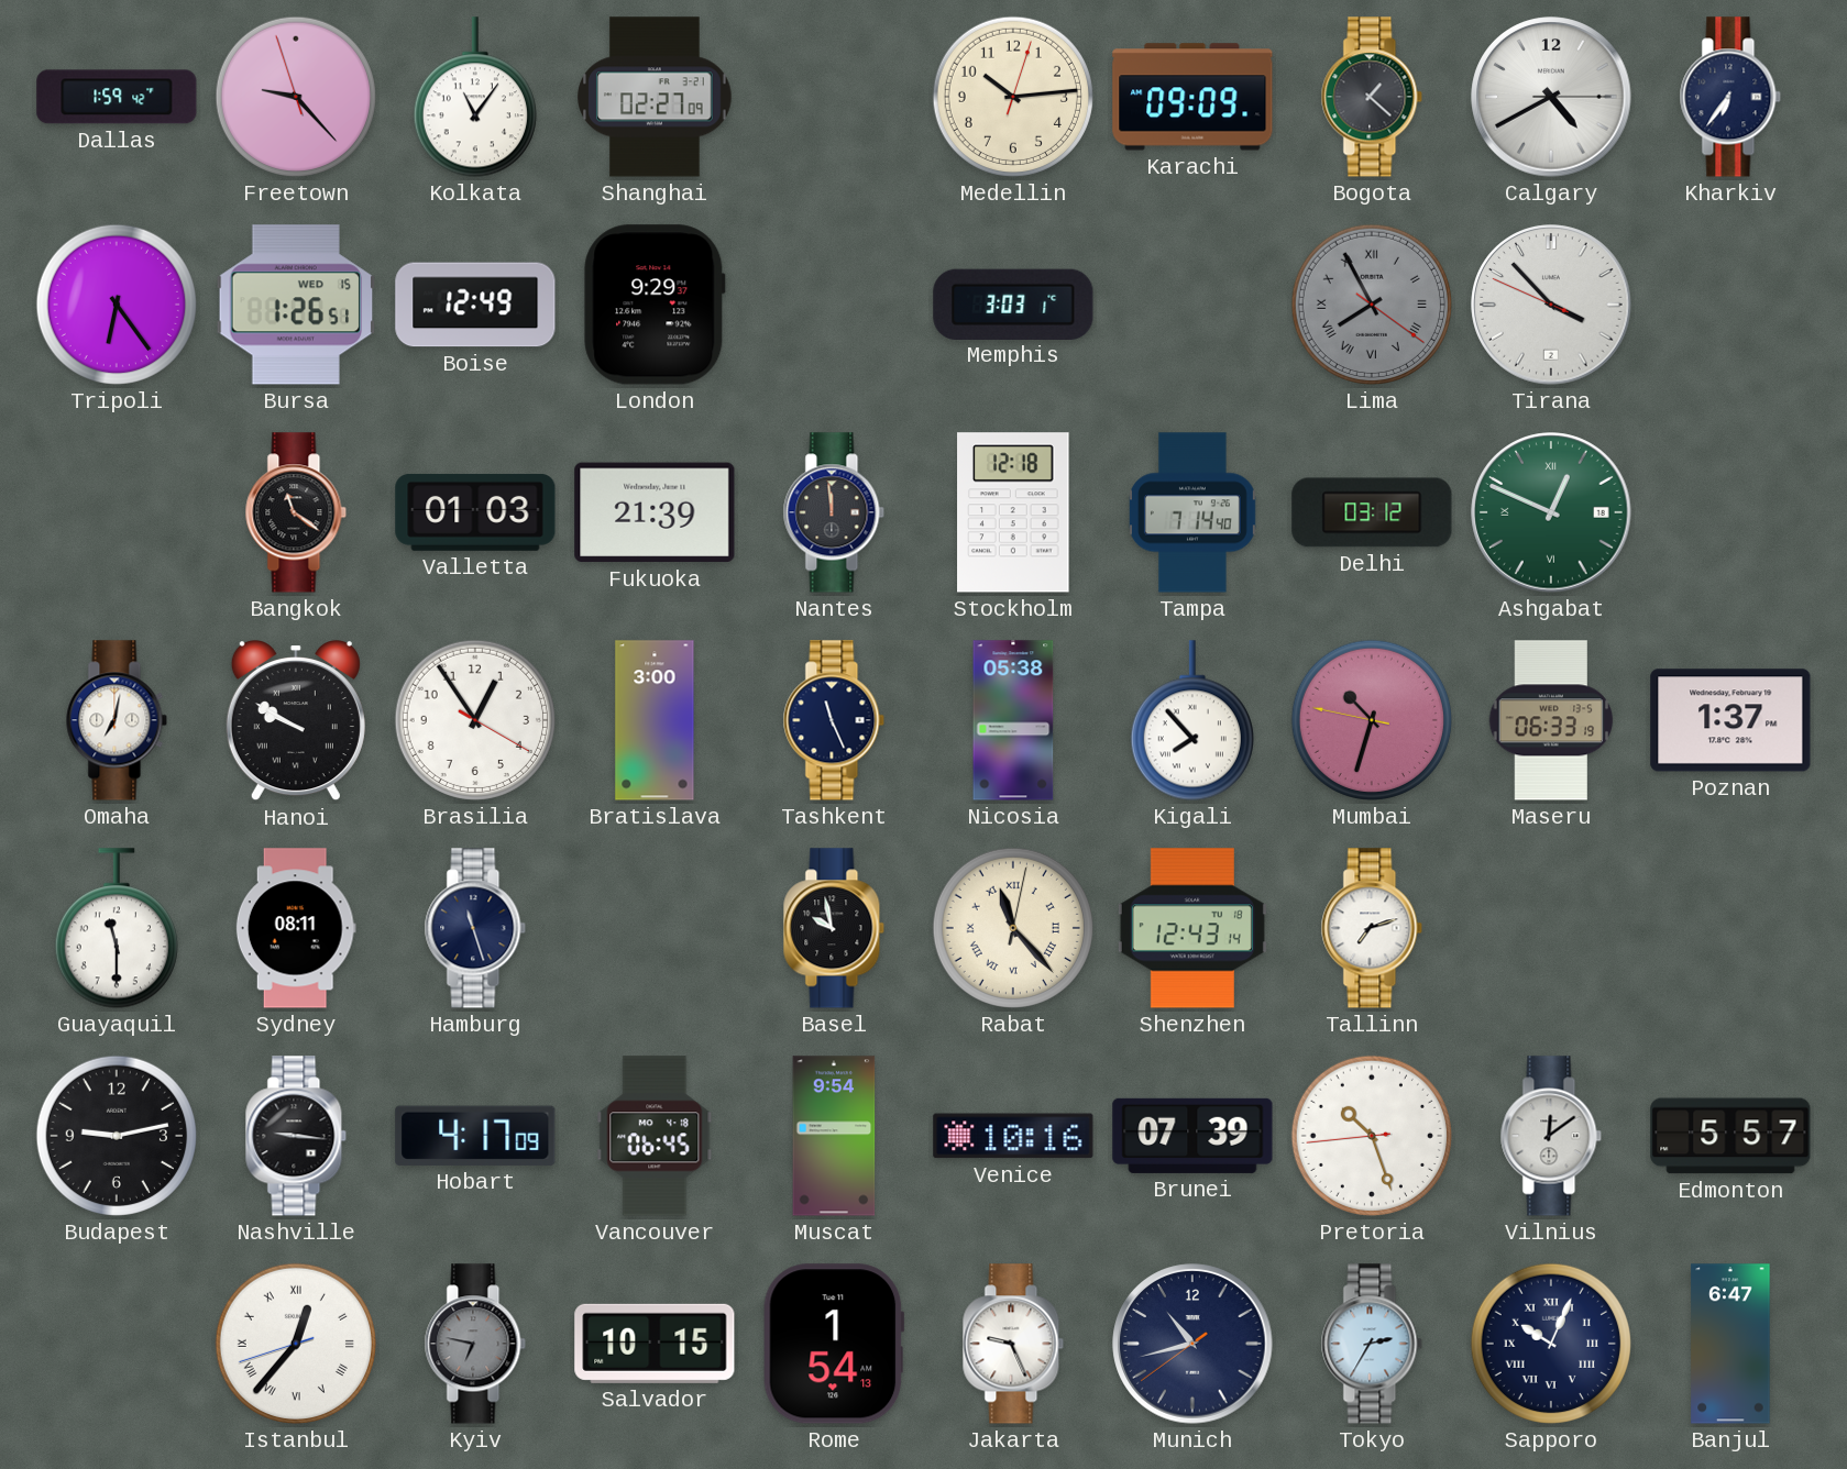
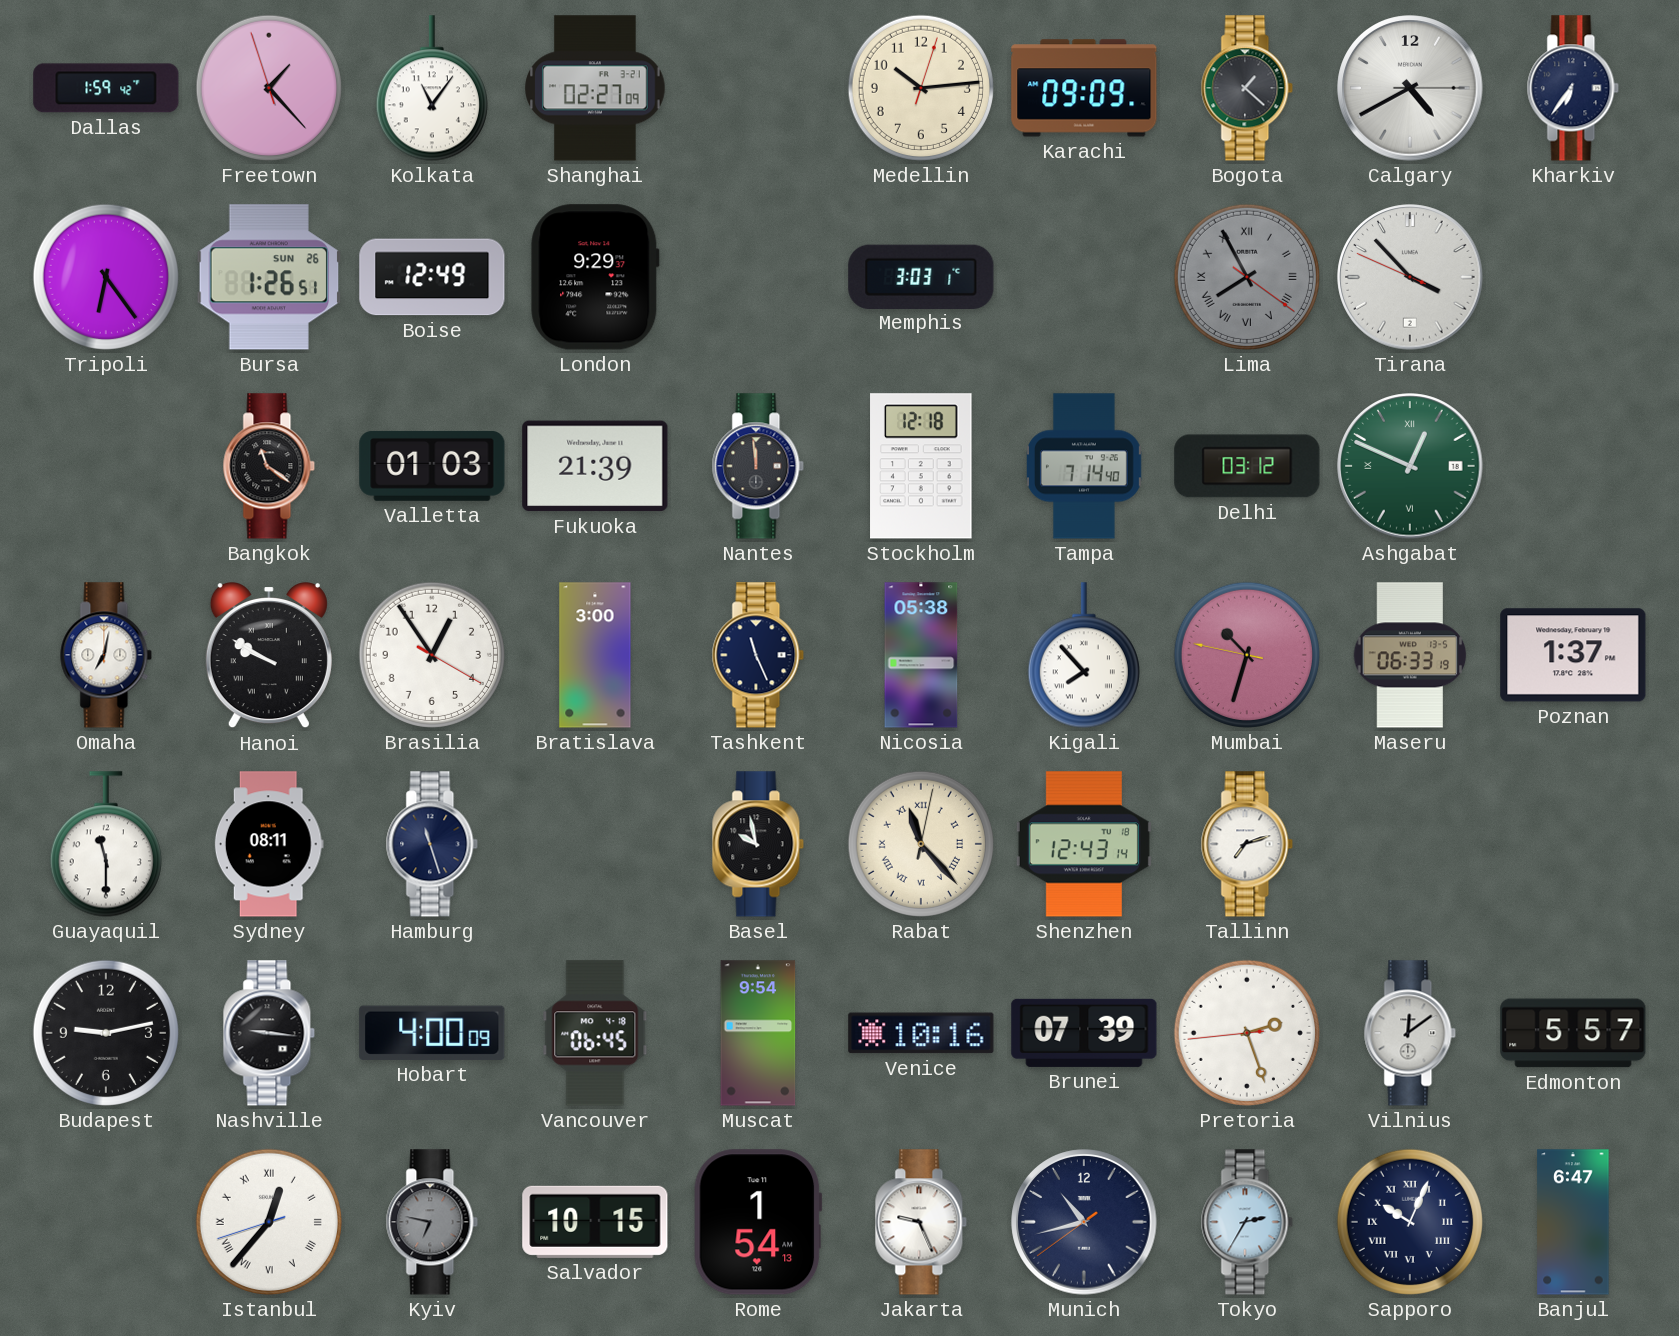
Freetown: 9:22 -> 1:22 (269, 88)
Bursa date: WED 15 -> SUN 26 (269, 277)
Hobart: 4:17 -> 4:00 (432, 1033)
Pretoria: 10:26 -> 2:26 (1247, 1033)
